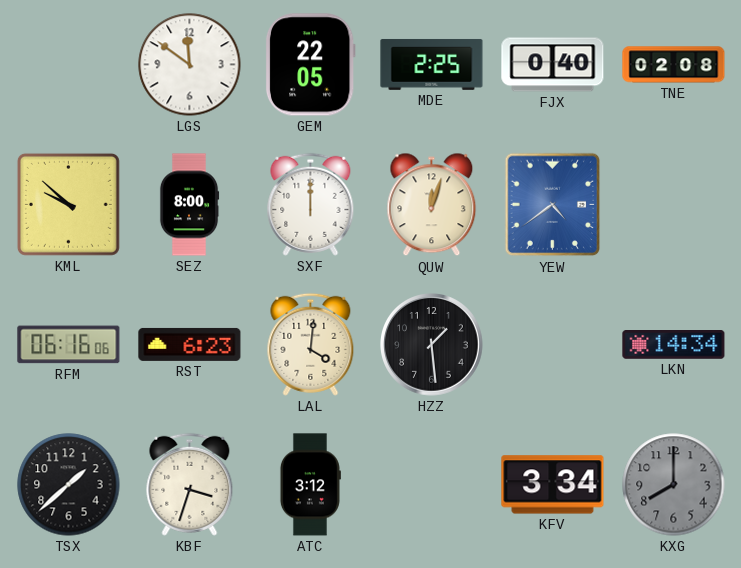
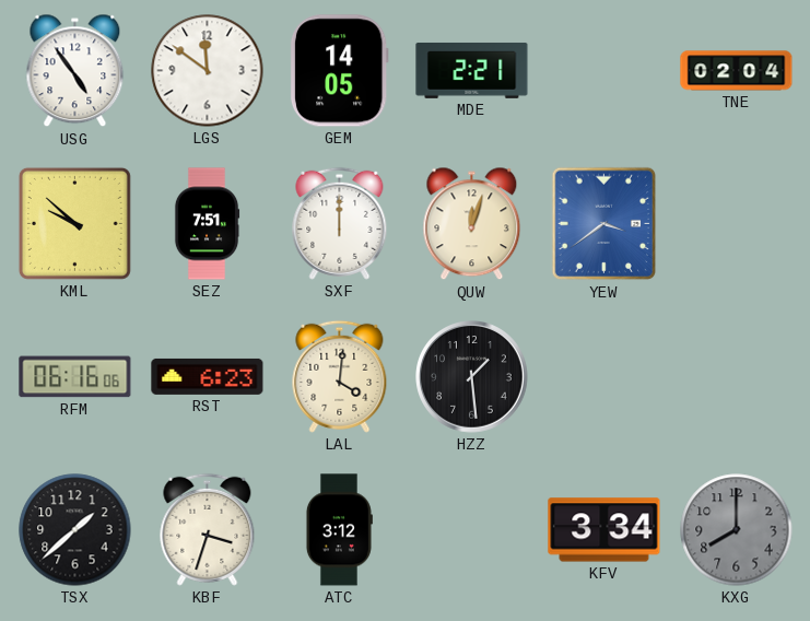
USG: none -> 4:54 (75, 71)
GEM: 22:05 -> 14:05 (339, 71)
MDE: 2:25 -> 2:21 (472, 70)
FJX: 0:40 -> none (553, 65)
TNE: 02:08 -> 02:04 (737, 71)
SEZ: 8:00 -> 7:51 (207, 224)
YEW: 4:39 -> 3:39 (604, 224)
LKN: 14:34 -> none (674, 345)
